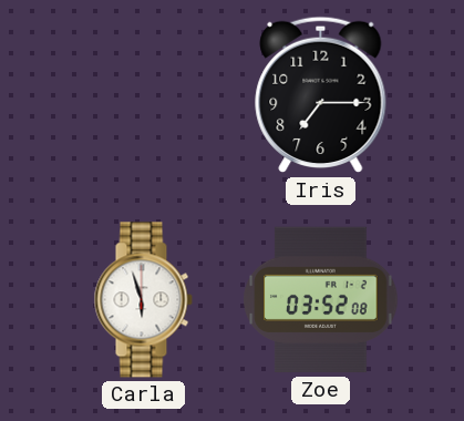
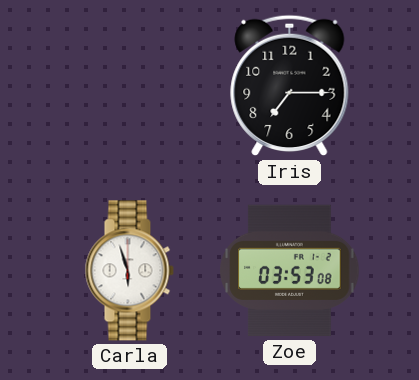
Zoe: 03:52 -> 03:53 (290, 271)
